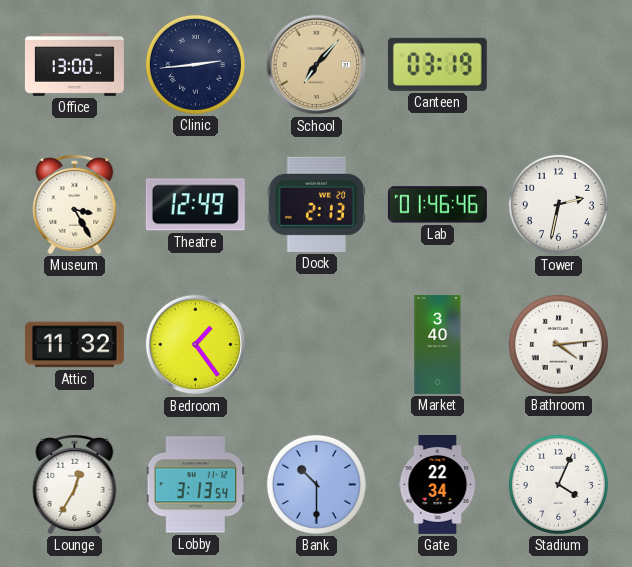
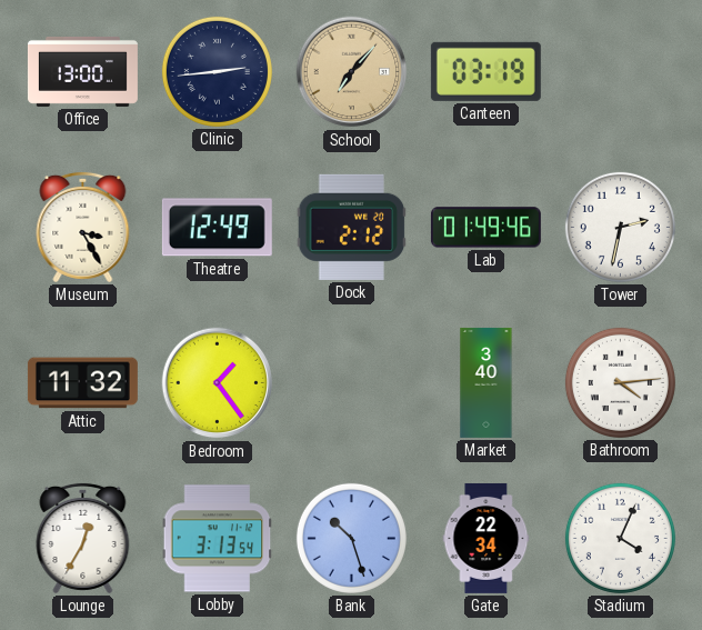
Dock: 2:13 -> 2:12 (352, 227)
Lab: 01:46 -> 01:49 (485, 228)
Bank: 10:30 -> 10:27 (351, 538)
